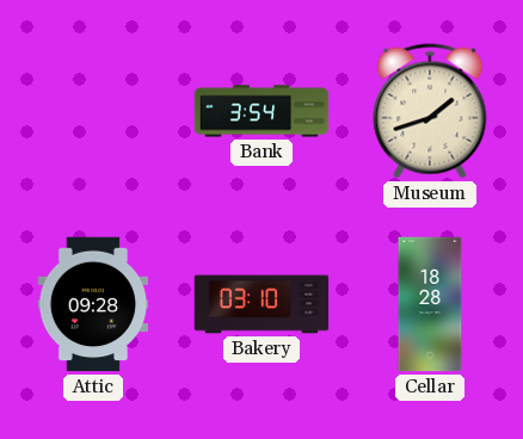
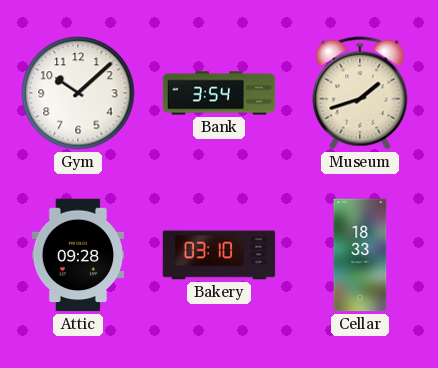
Gym: none -> 10:08 (78, 93)
Cellar: 18:28 -> 18:33 (360, 255)
